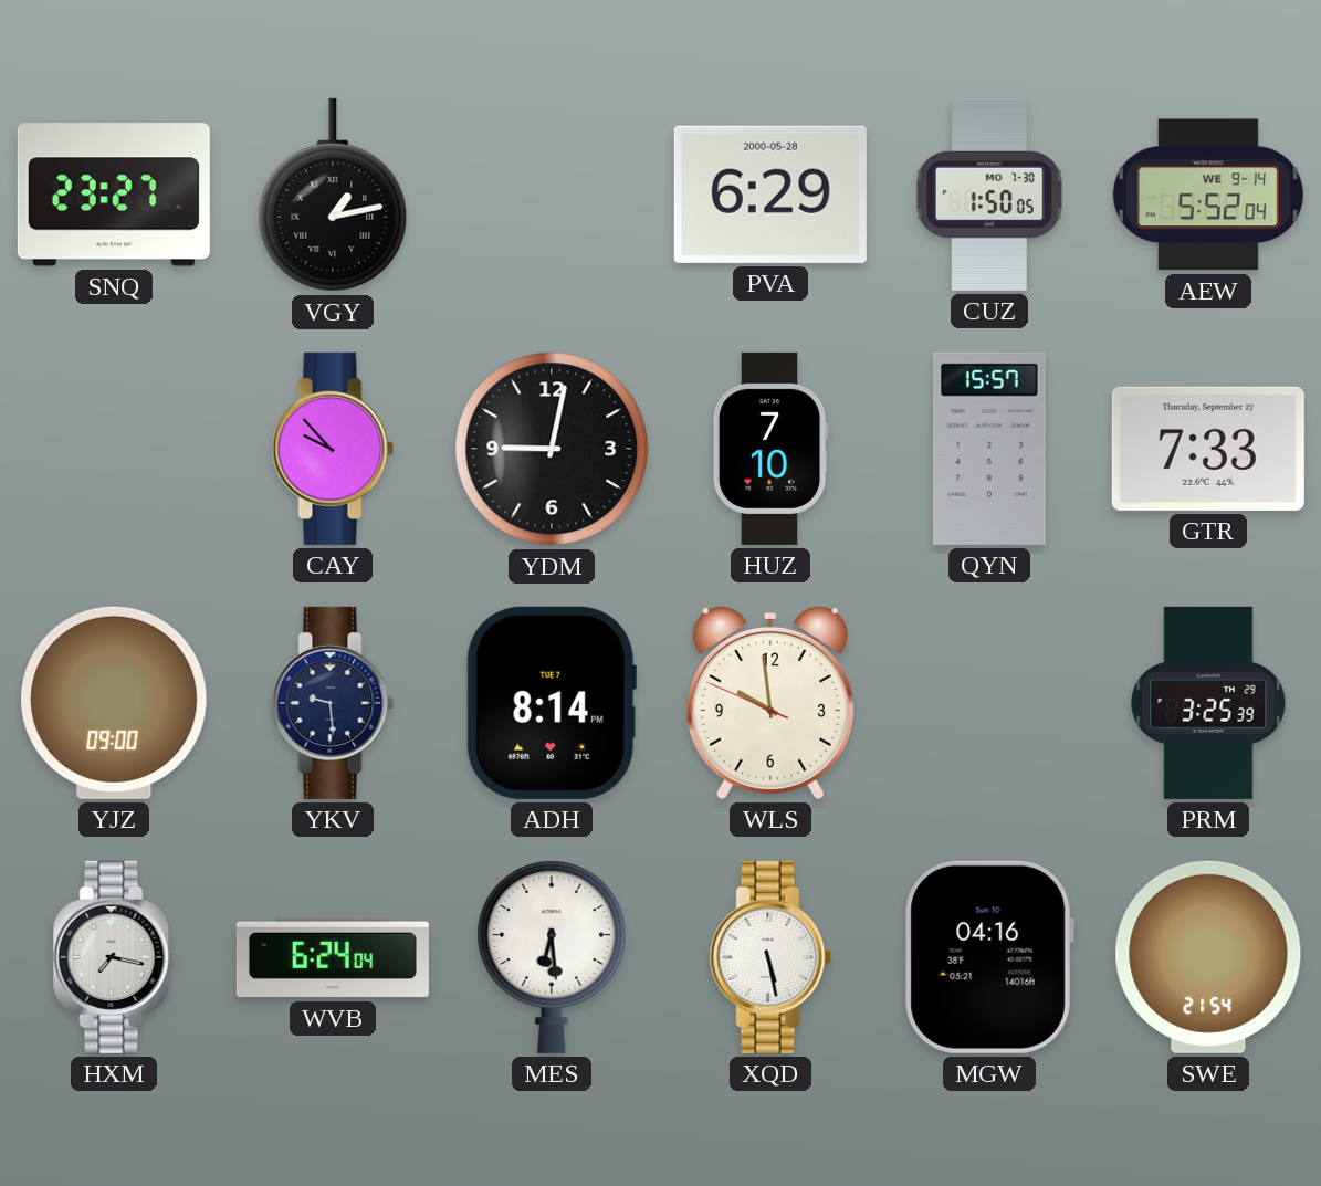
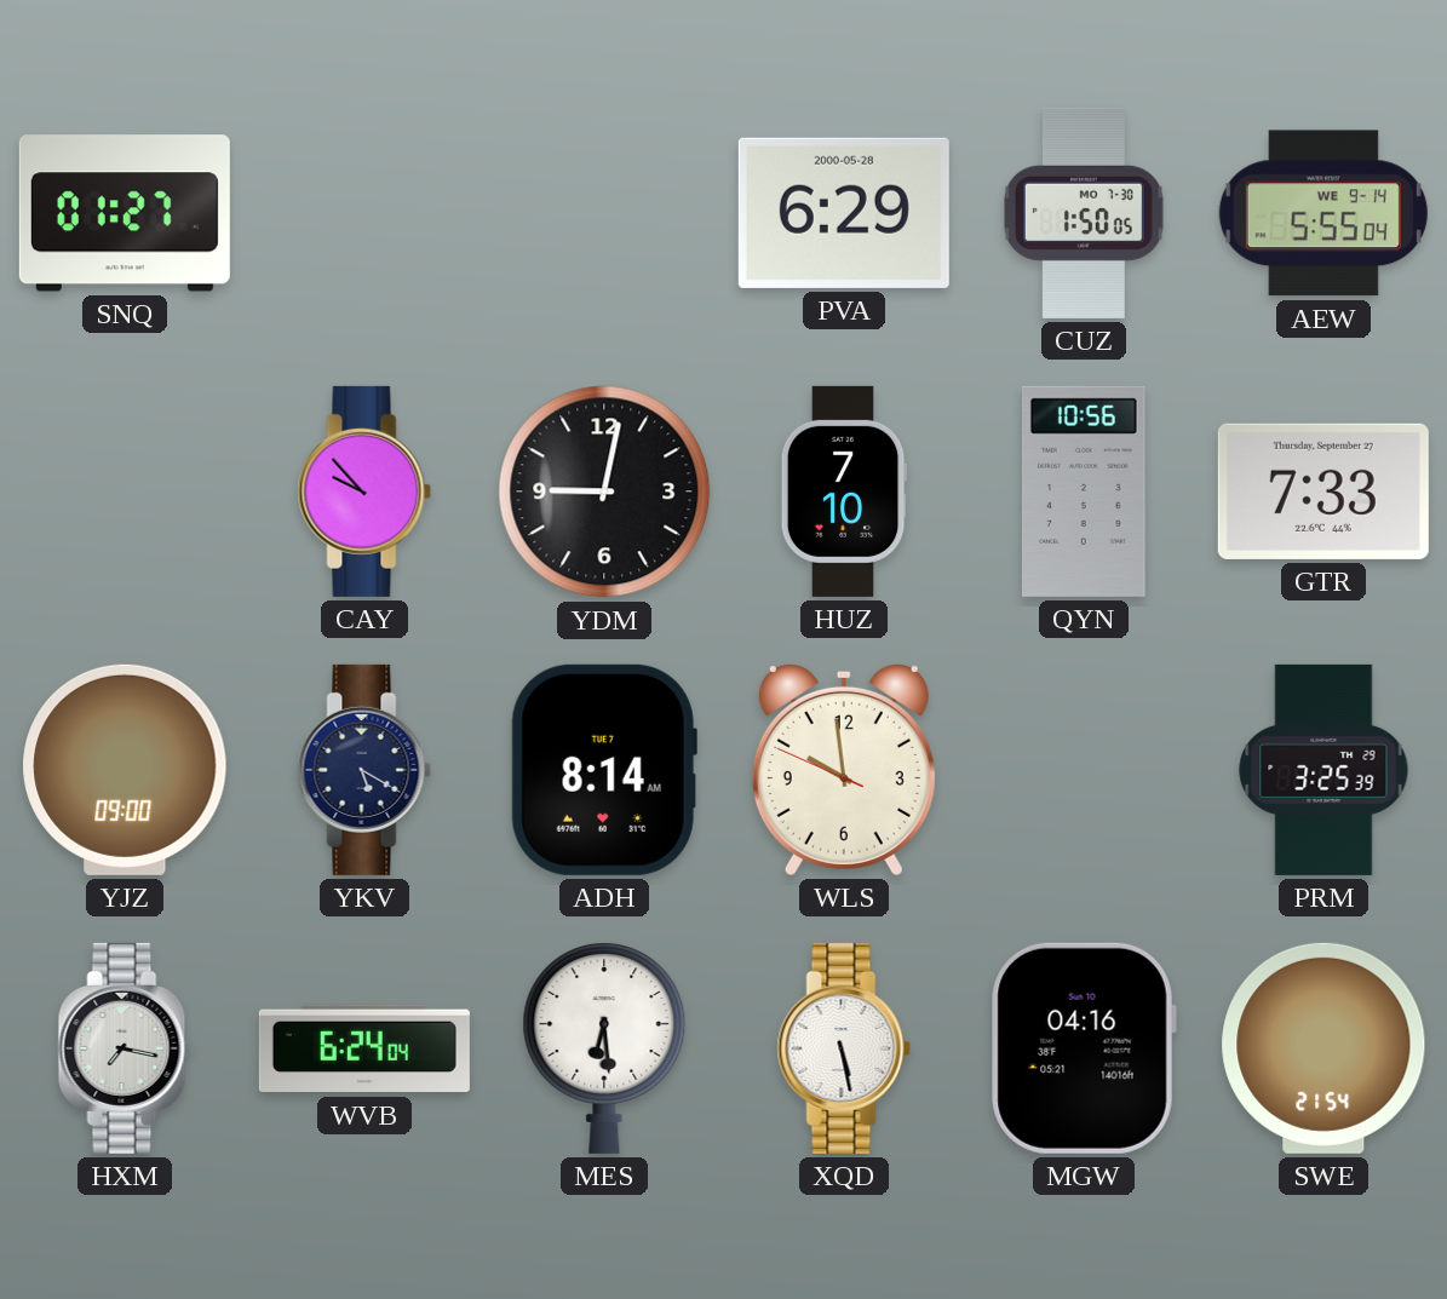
SNQ: 23:27 -> 01:27 (125, 213)
VGY: 1:13 -> none (333, 195)
AEW: 5:52 -> 5:55 (1323, 213)
QYN: 15:57 -> 10:56 (1084, 492)
YKV: 9:29 -> 5:20 (364, 770)
ADH: 8:14 PM -> 8:14 AM (604, 770)
